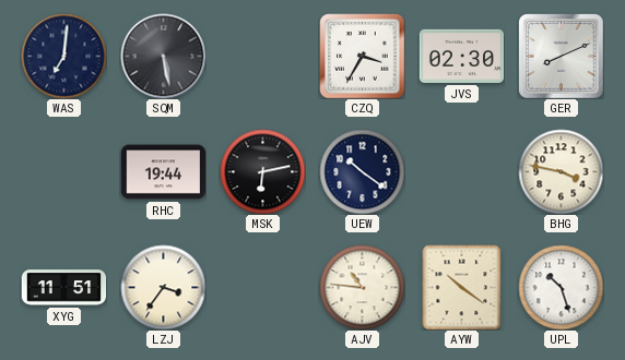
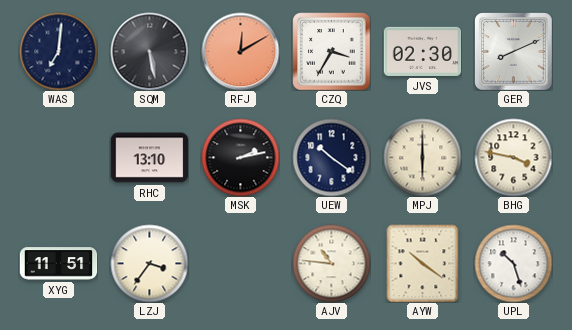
RFJ: none -> 12:10 (240, 51)
RHC: 19:44 -> 13:10 (149, 158)
MSK: 6:13 -> 2:13 (240, 157)
MPJ: none -> 6:00 (422, 157)
